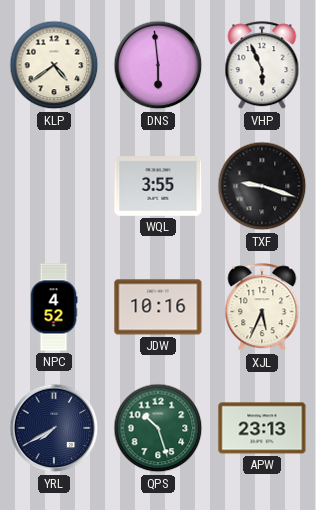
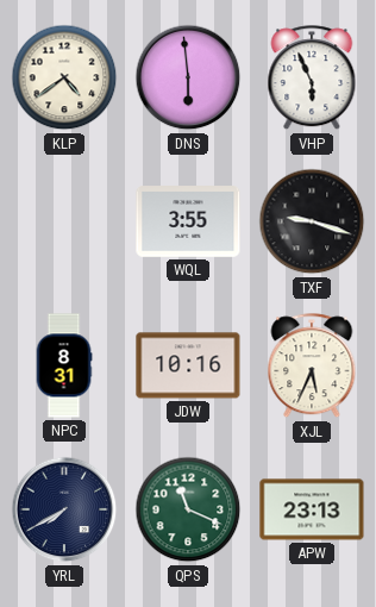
NPC: 4:52 -> 8:31 (64, 365)
QPS: 10:27 -> 11:19 (188, 509)
